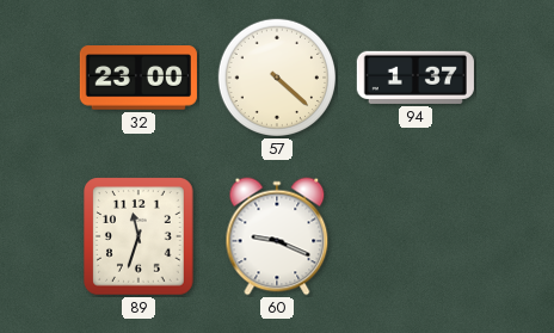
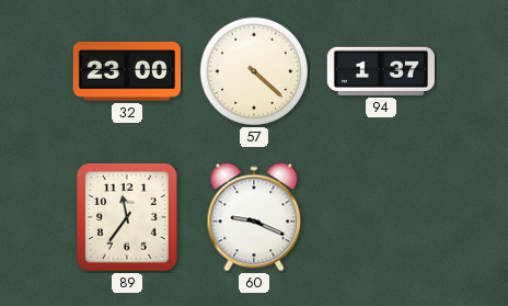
89: 11:33 -> 11:36 (127, 217)
